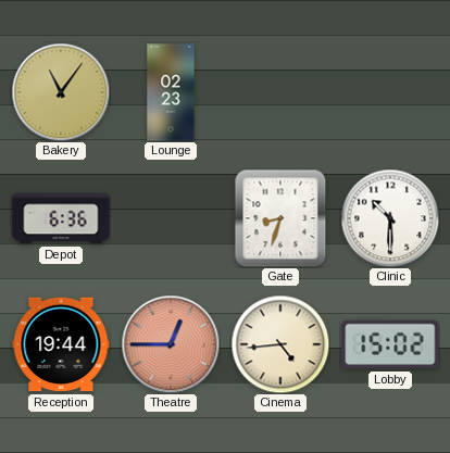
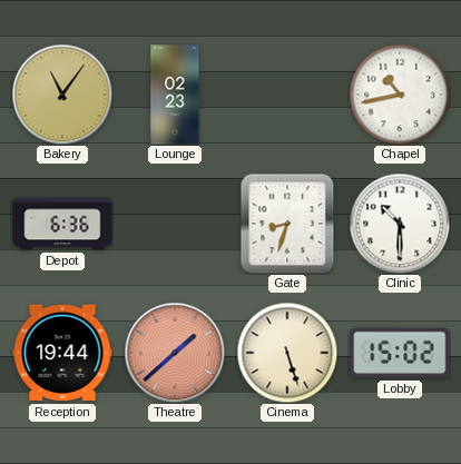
Chapel: none -> 10:43 (400, 95)
Theatre: 12:45 -> 1:38 (175, 353)
Cinema: 4:44 -> 5:27 (287, 353)
